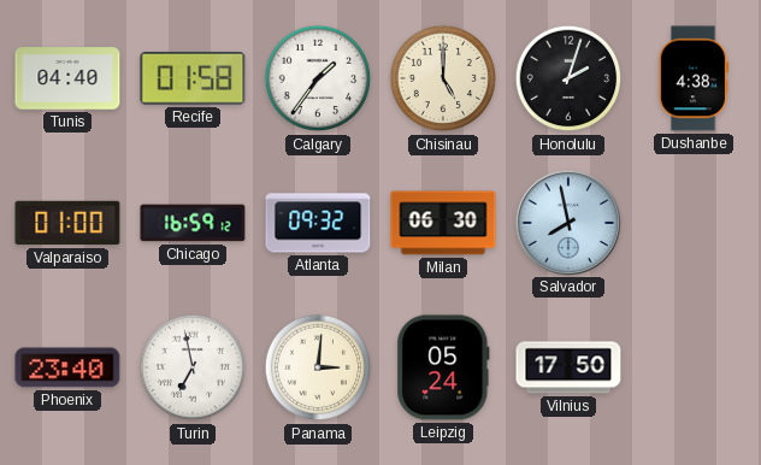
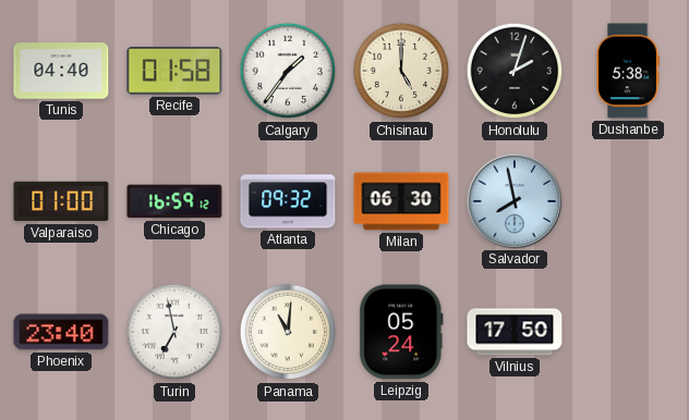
Dushanbe: 4:38 -> 5:38 (627, 71)
Panama: 3:01 -> 11:01 (288, 332)
